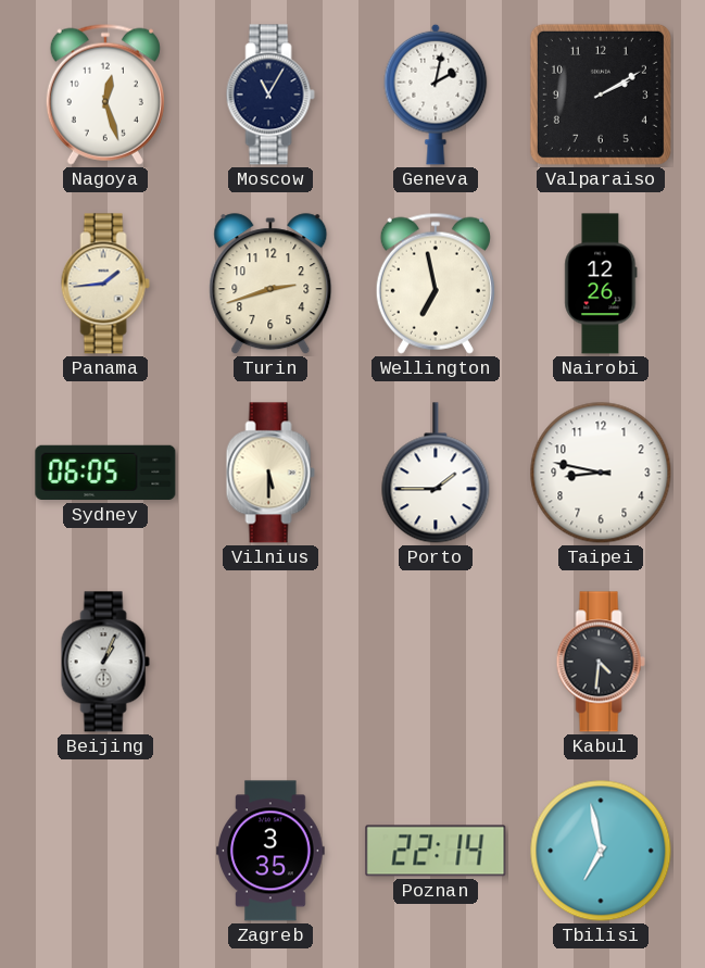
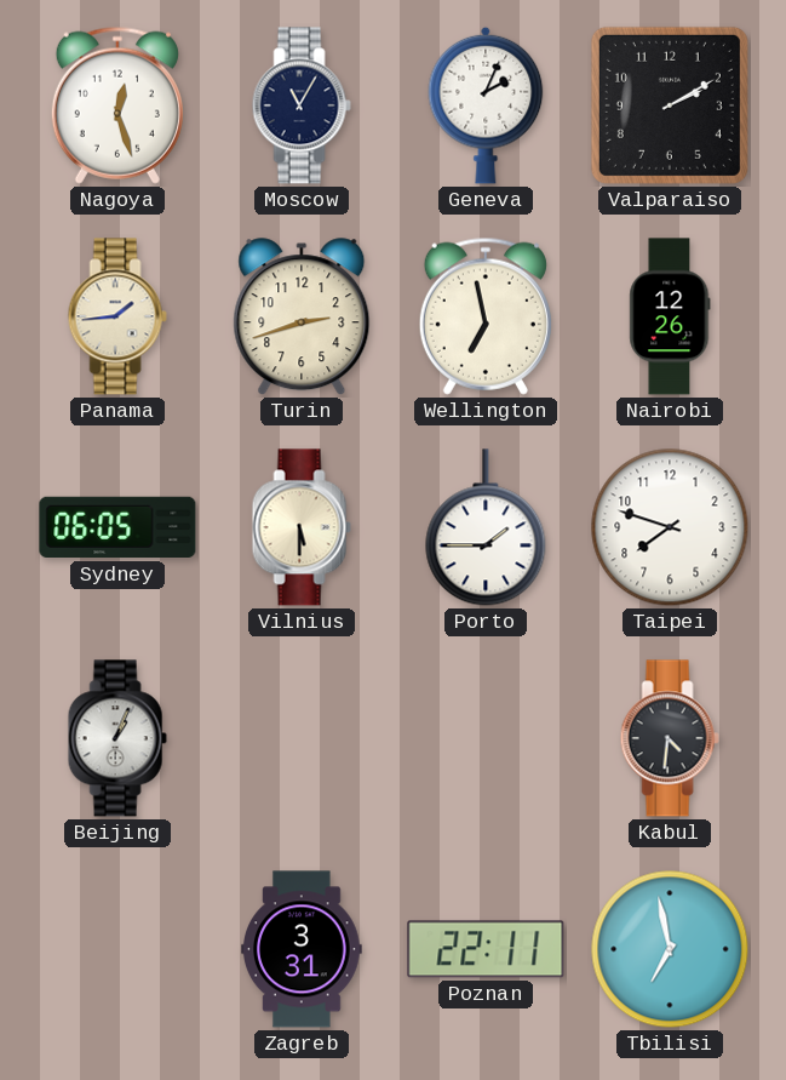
Geneva: 2:02 -> 2:04 (486, 105)
Taipei: 8:47 -> 7:48 (670, 527)
Zagreb: 3:35 -> 3:31 (303, 949)
Poznan: 22:14 -> 22:11 (486, 949)
